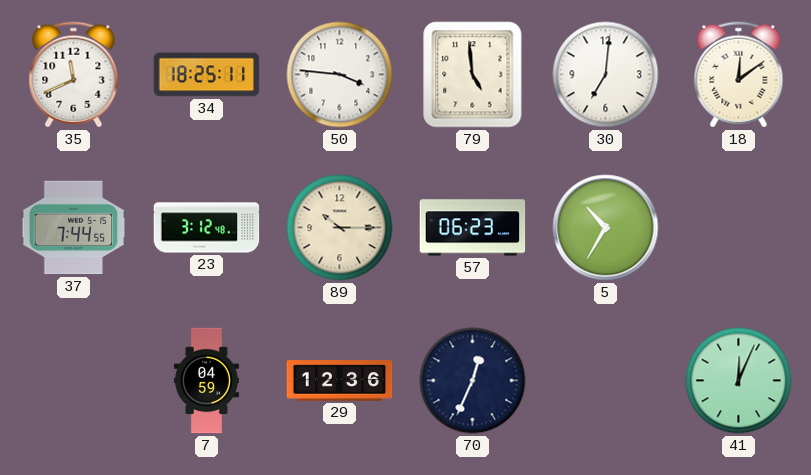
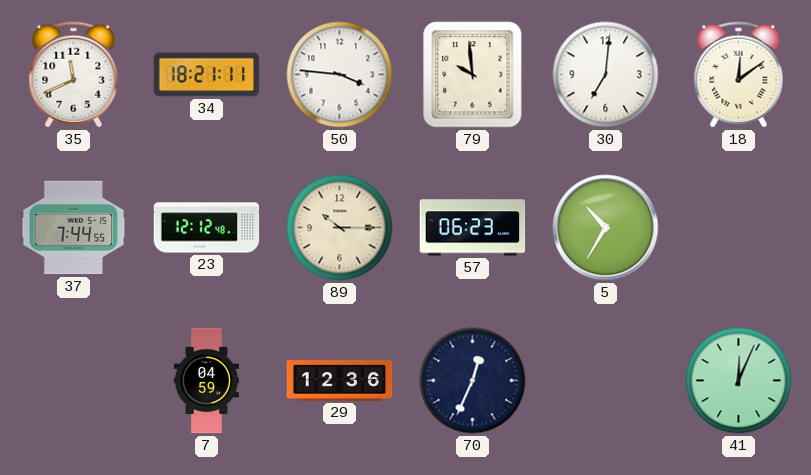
34: 18:25 -> 18:21 (207, 75)
79: 4:59 -> 9:59 (473, 75)
23: 3:12 -> 12:12 (207, 228)
